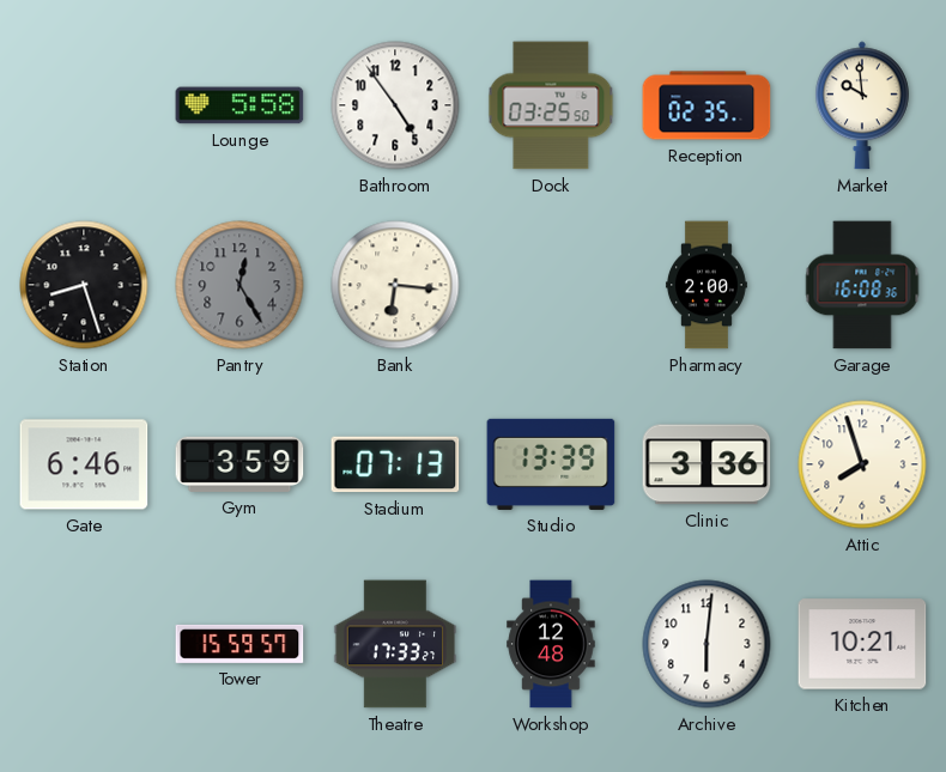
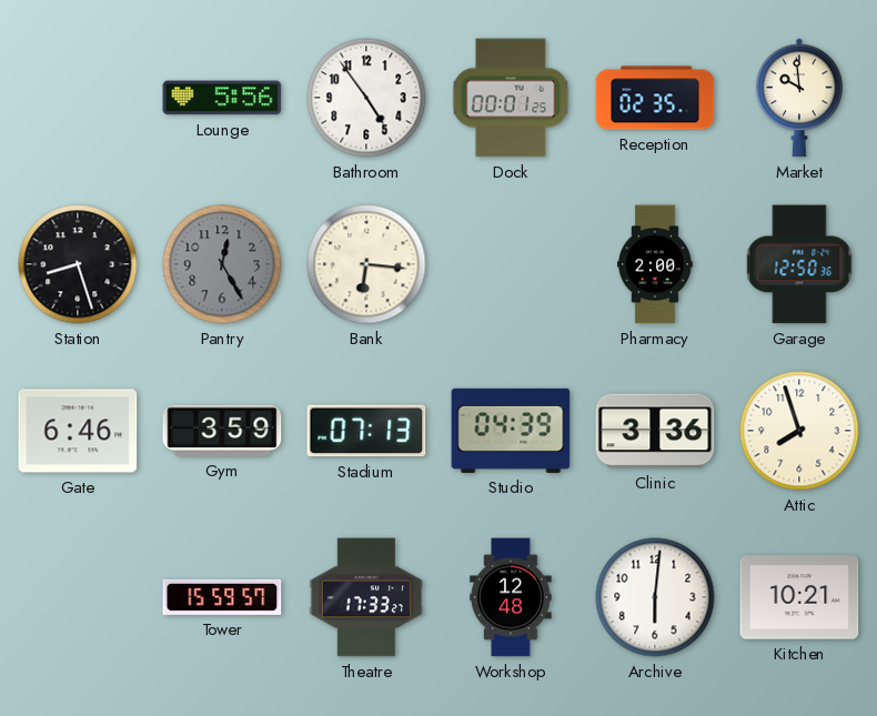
Lounge: 5:58 -> 5:56 (222, 98)
Dock: 03:25 -> 00:01 (511, 98)
Garage: 16:08 -> 12:50 (799, 264)
Studio: 13:39 -> 04:39 (511, 431)
